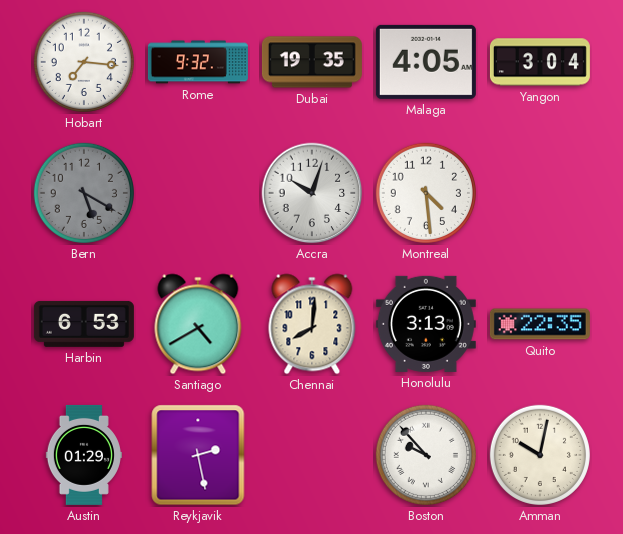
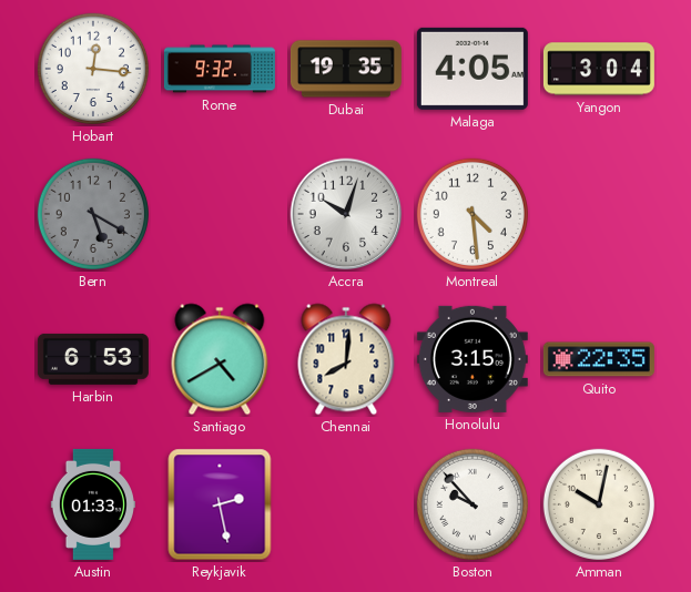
Hobart: 7:16 -> 12:16 (93, 69)
Honolulu: 3:13 -> 3:15 (472, 359)
Austin: 01:29 -> 01:33 (93, 504)
